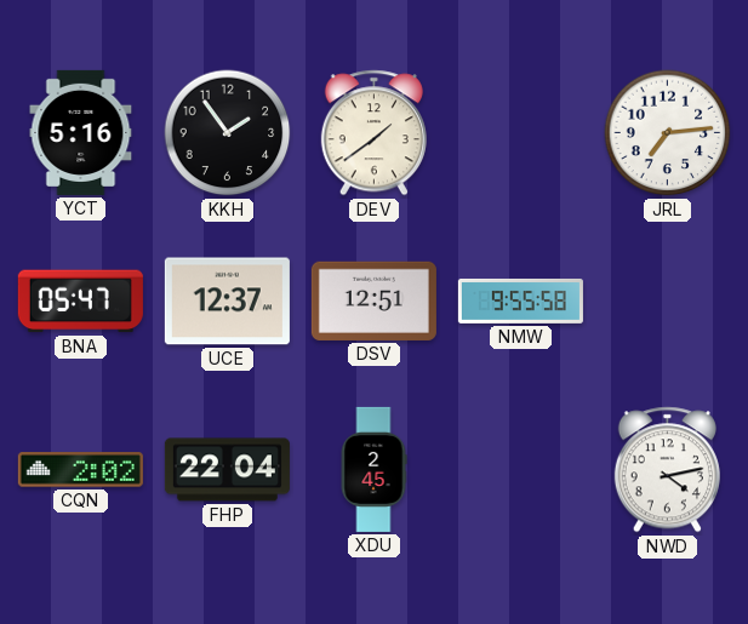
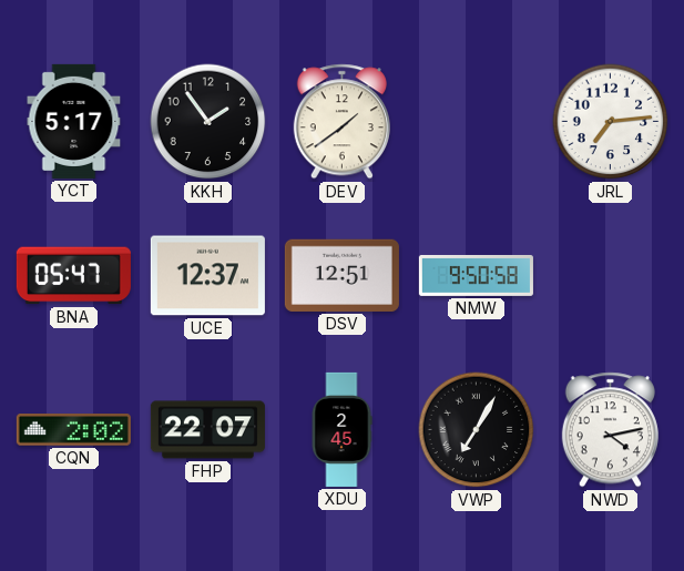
YCT: 5:16 -> 5:17 (74, 121)
NMW: 9:55 -> 9:50 (476, 275)
FHP: 22:04 -> 22:07 (207, 430)
VWP: none -> 7:05 (477, 430)
